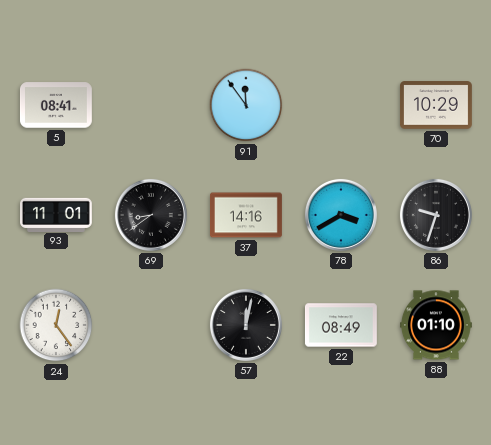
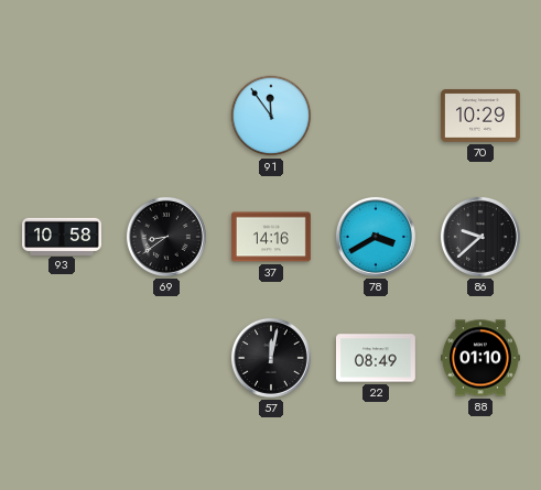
5: 08:41 -> none (56, 105)
93: 11:01 -> 10:58 (63, 236)
86: 9:33 -> 9:38 (480, 237)
24: 12:24 -> none (56, 325)
